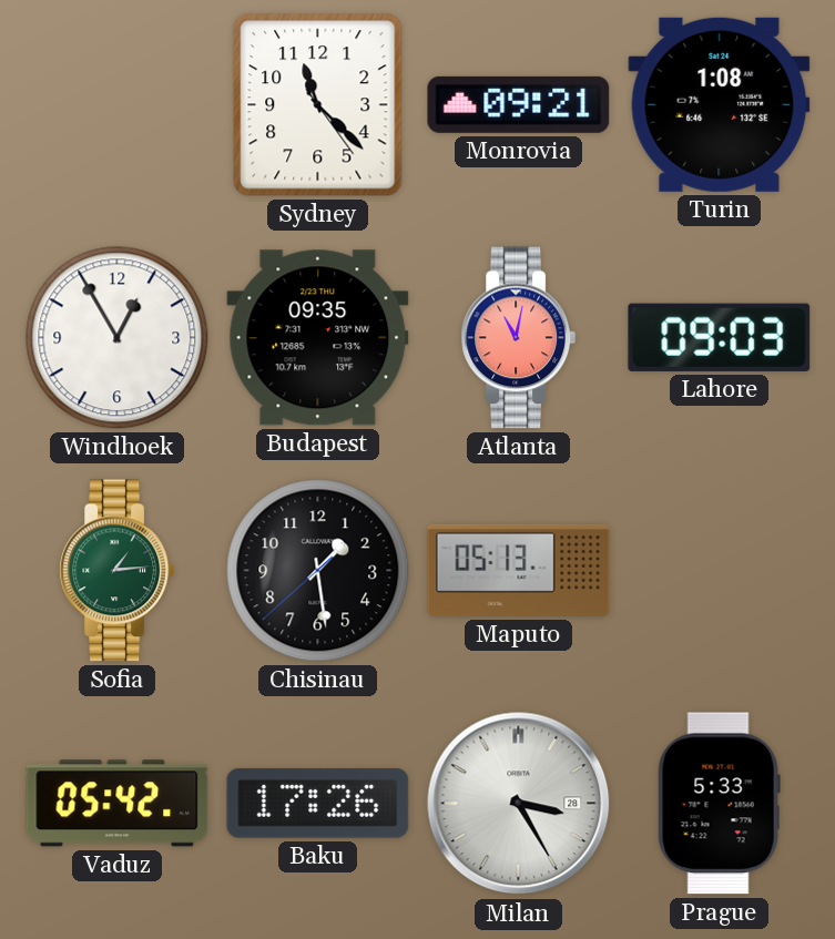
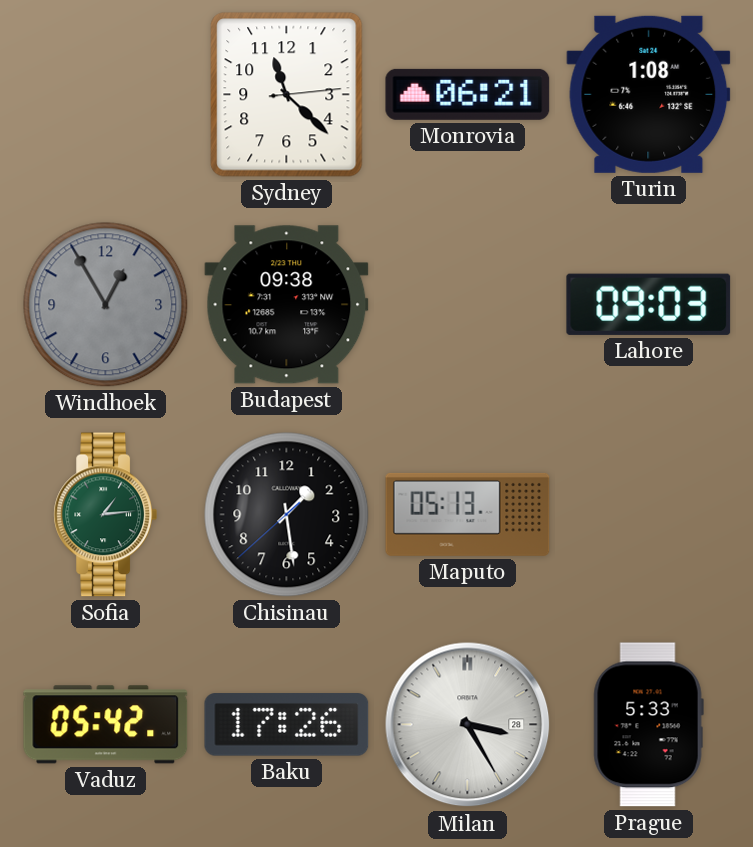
Sydney: 11:22:24 -> 11:22:14 (287, 95)
Monrovia: 09:21 -> 06:21 (468, 94)
Windhoek dial: white -> grey (106, 305)
Budapest: 09:35 -> 09:38 (287, 305)
Atlanta: 11:02 -> none (518, 338)
